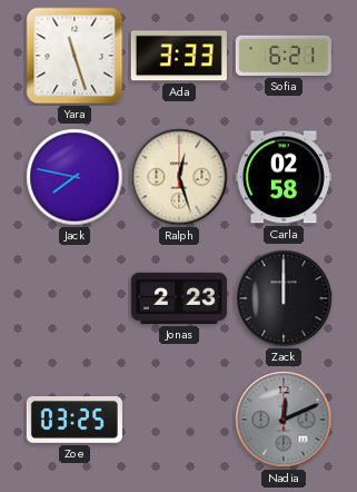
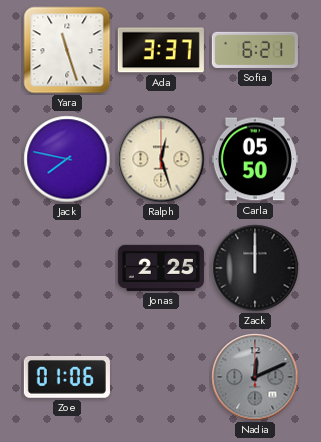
Ada: 3:33 -> 3:37 (161, 50)
Carla: 02:58 -> 05:50 (255, 159)
Jonas: 2:23 -> 2:25 (161, 268)
Zoe: 03:25 -> 01:06 (67, 378)
